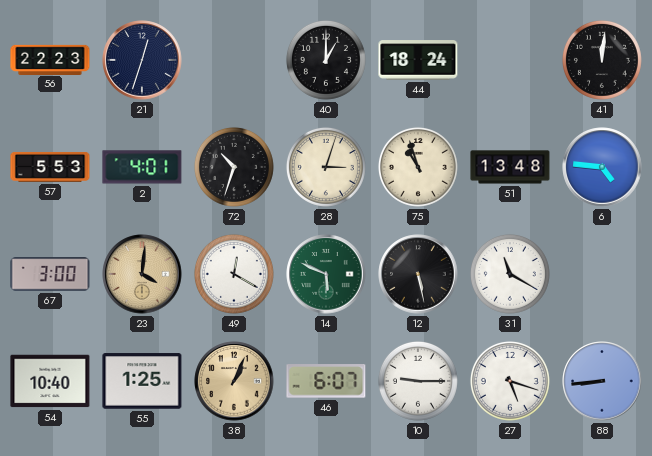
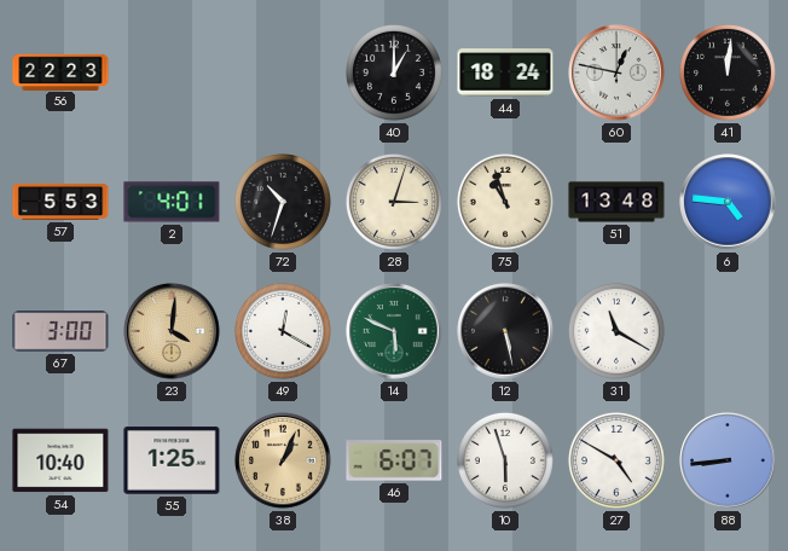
21: 12:33 -> none (142, 60)
60: none -> 12:47 (616, 72)
10: 9:15 -> 5:57 (505, 460)
27: 5:18 -> 4:50 (616, 460)
